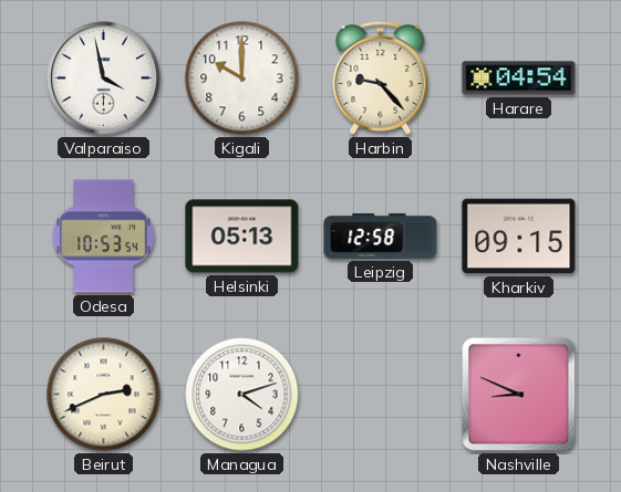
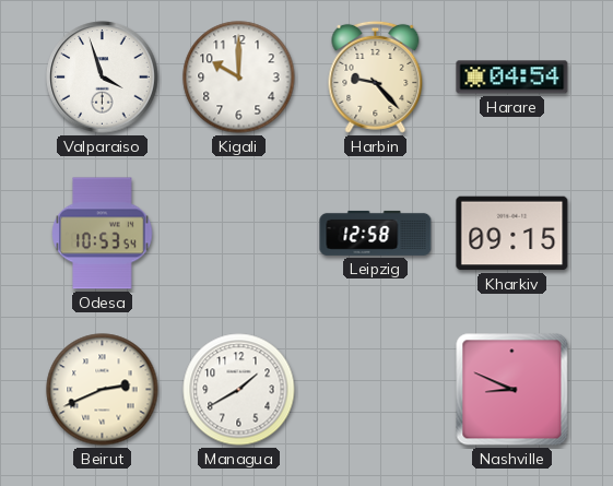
Valparaiso: 3:58 -> 3:57 (103, 78)
Helsinki: 05:13 -> none (242, 237)
Managua: 4:12 -> 1:40 (239, 390)
